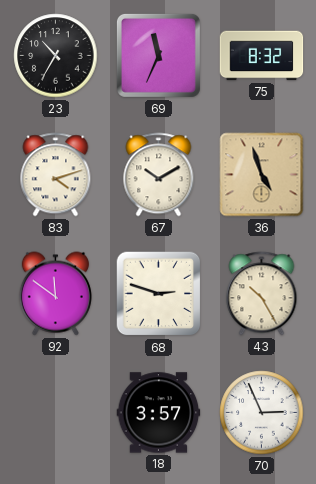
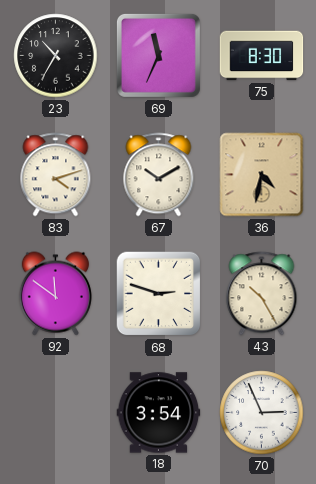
75: 8:32 -> 8:30 (262, 56)
36: 4:57 -> 4:32 (262, 175)
18: 3:57 -> 3:54 (159, 413)
